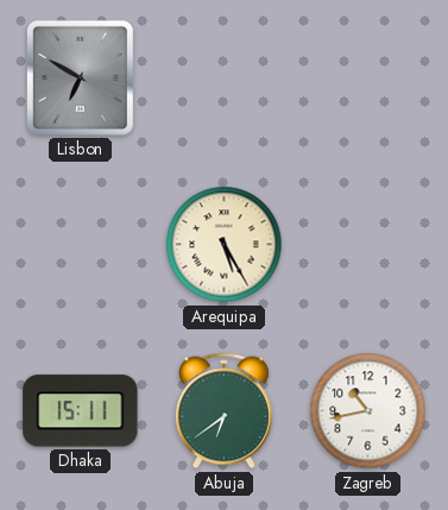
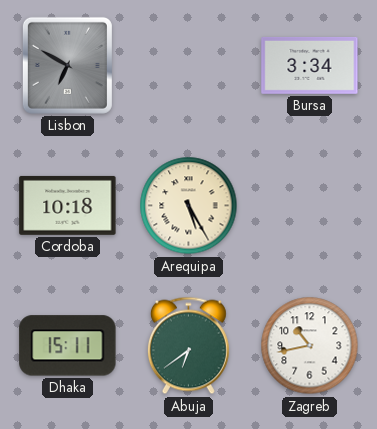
Bursa: none -> 3:34 (310, 65)
Cordoba: none -> 10:18 (68, 205)
